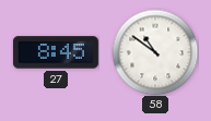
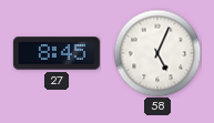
58: 10:51 -> 5:04 (157, 53)
